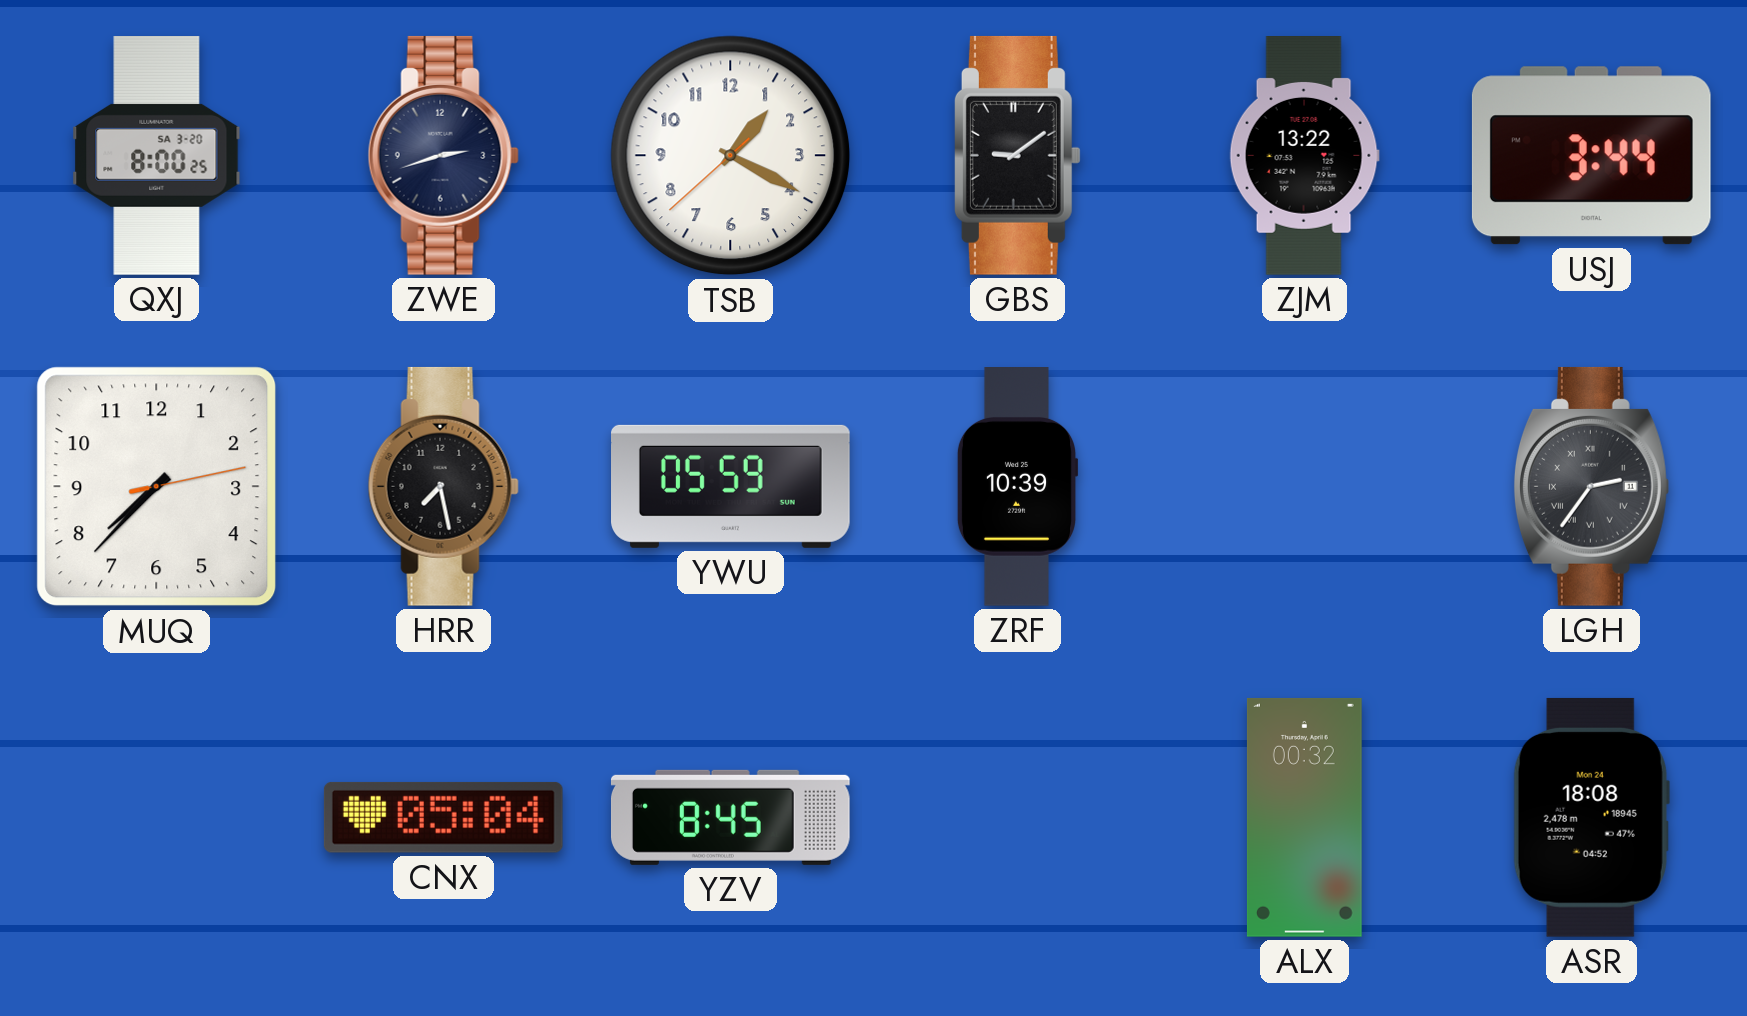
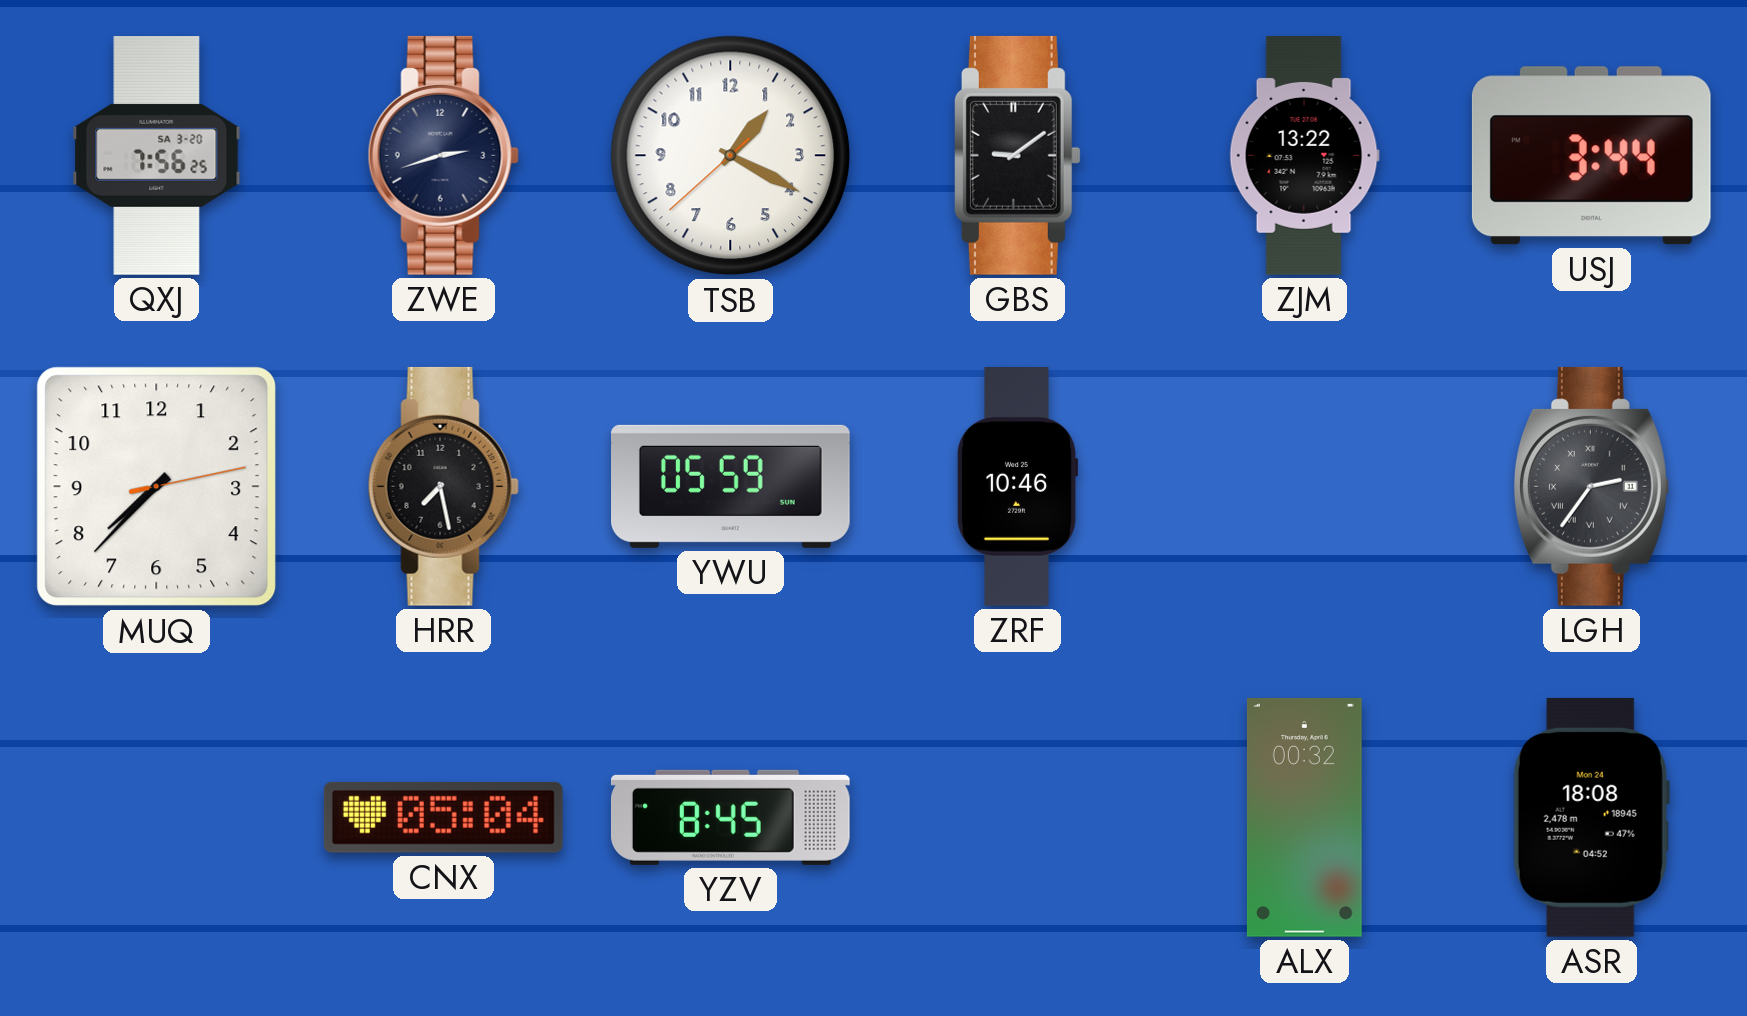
QXJ: 8:00 -> 7:56 (157, 156)
ZRF: 10:39 -> 10:46 (1017, 487)
